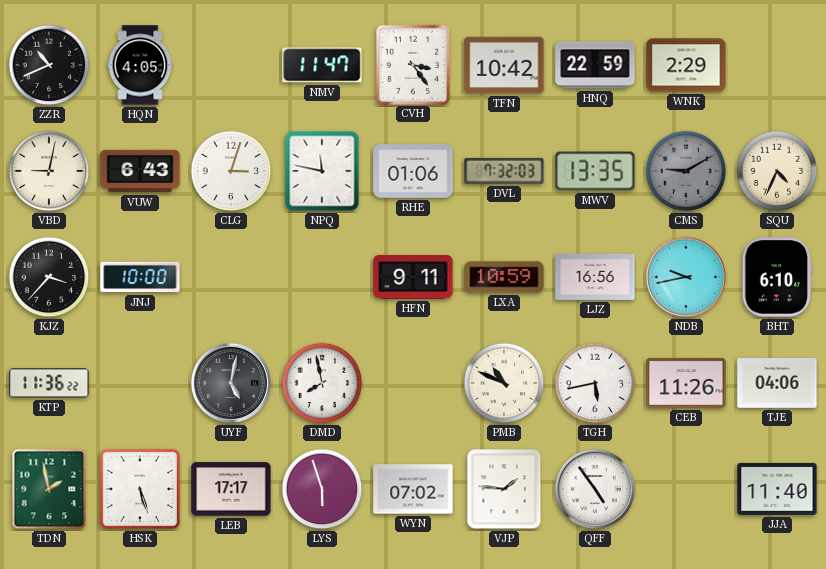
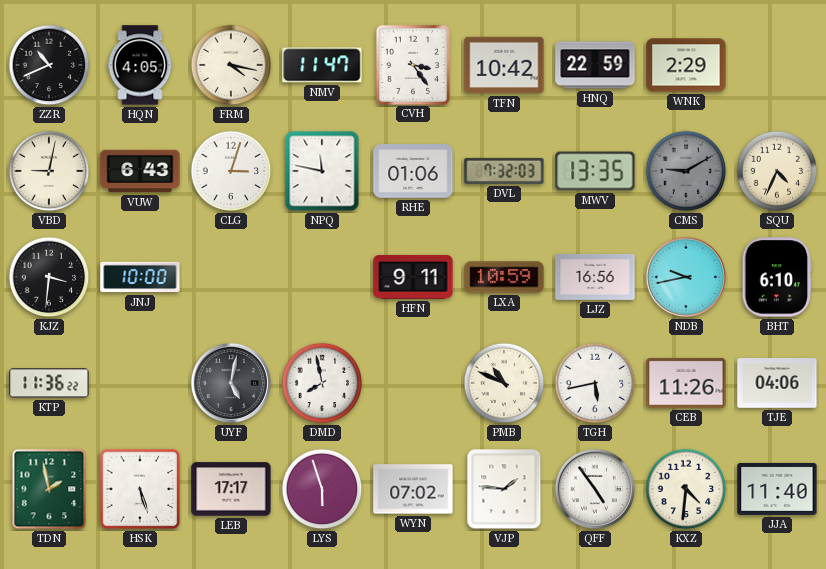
FRM: none -> 4:17 (231, 65)
KJZ: 3:37 -> 3:31 (49, 277)
KXZ: none -> 4:31 (686, 489)
